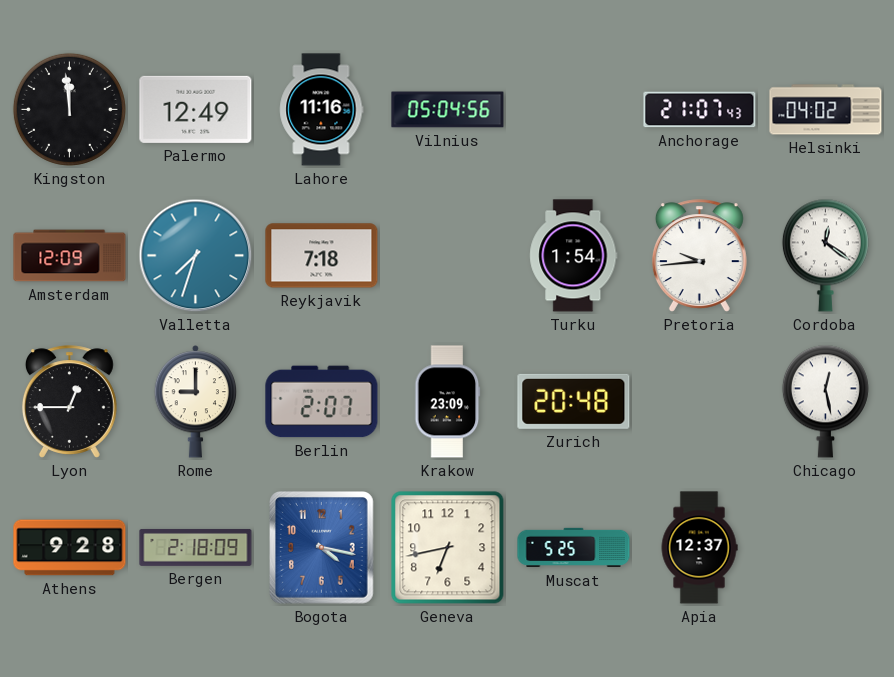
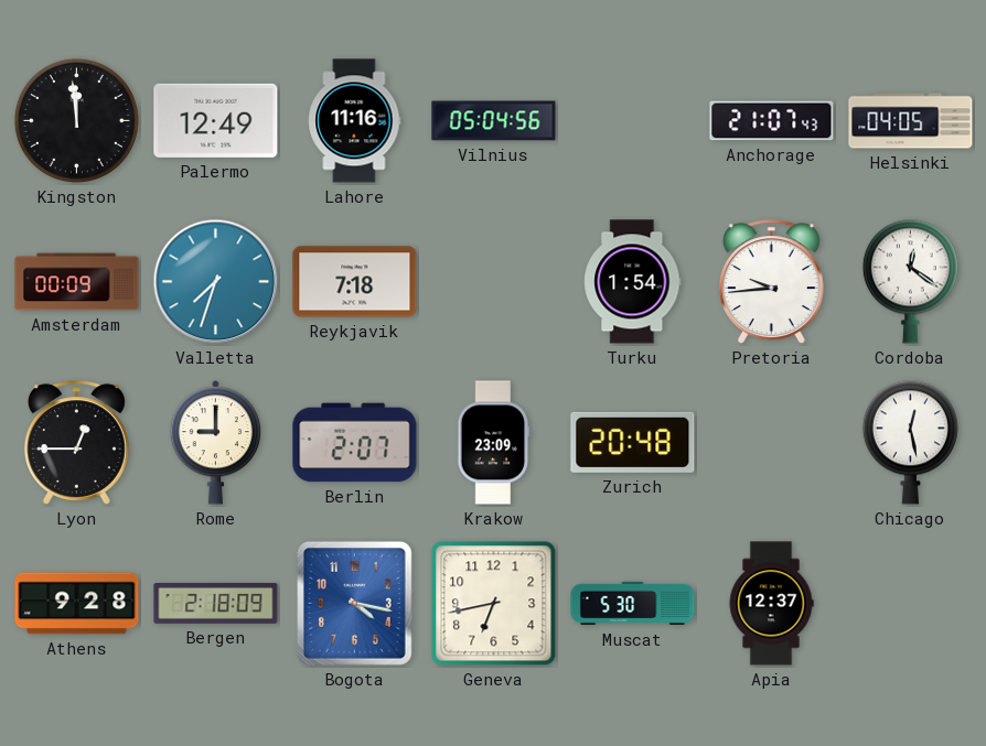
Helsinki: 04:02 -> 04:05 (911, 121)
Amsterdam: 12:09 -> 00:09 (77, 282)
Muscat: 5:25 -> 5:30 (633, 604)
